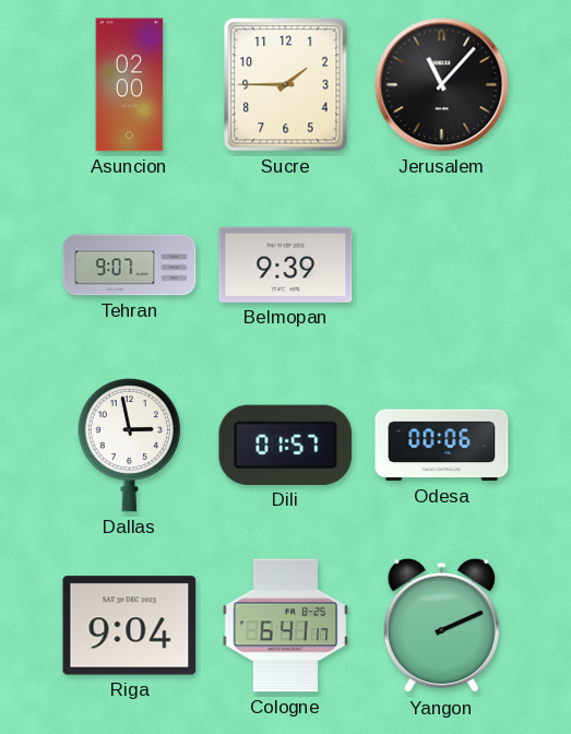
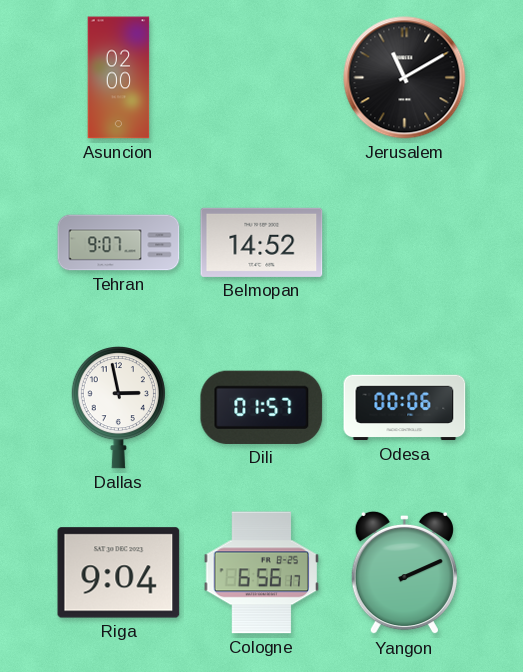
Sucre: 1:45 -> none (286, 85)
Jerusalem: 11:07 -> 11:10 (405, 78)
Belmopan: 9:39 -> 14:52 (262, 242)
Cologne: 6:41 -> 6:56 (262, 573)
